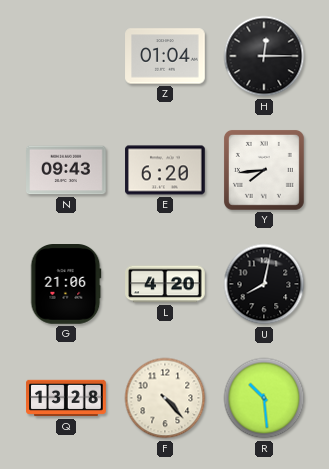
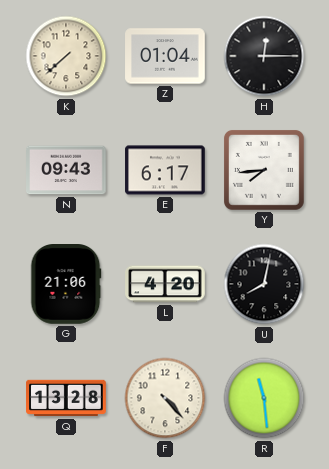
K: none -> 7:38 (66, 56)
E: 6:20 -> 6:17 (165, 170)
R: 10:29 -> 11:29 (264, 398)
